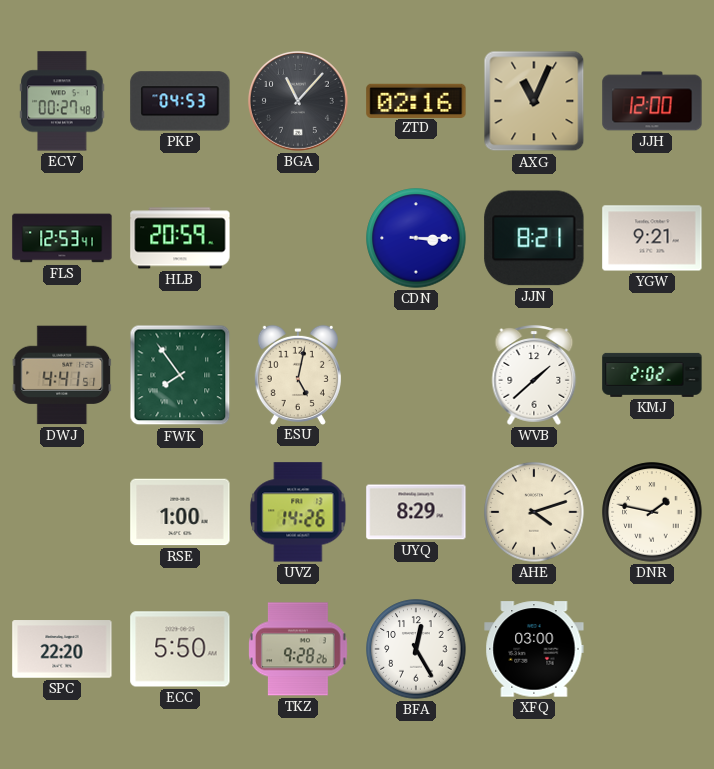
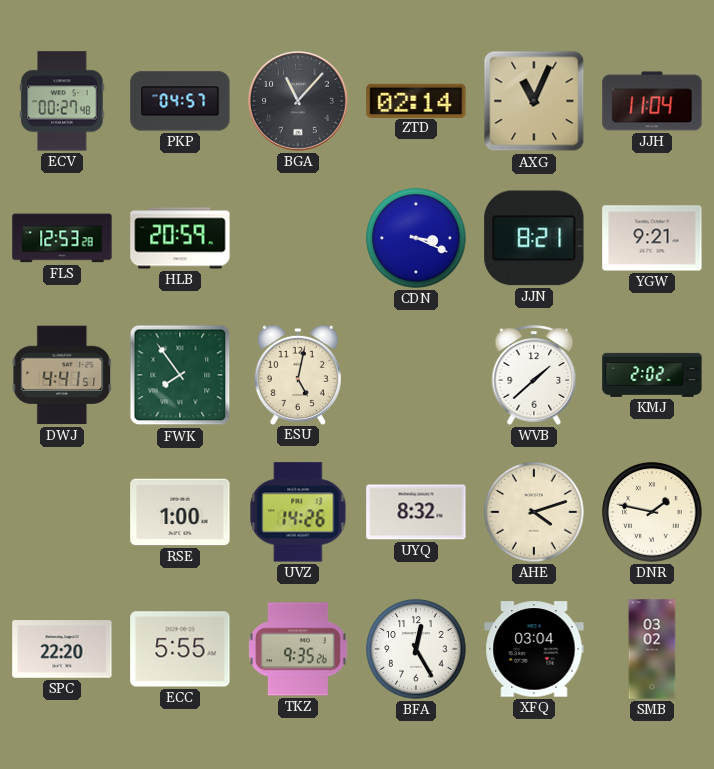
PKP: 04:53 -> 04:57 (180, 101)
ZTD: 02:16 -> 02:14 (416, 100)
JJH: 12:00 -> 11:04 (652, 101)
FLS: 12:53:41 -> 12:53:28 (62, 238)
CDN: 3:15 -> 3:19 (416, 238)
UYQ: 8:29 -> 8:32 (416, 512)
ECC: 5:50 -> 5:55 (180, 649)
TKZ: 9:28 -> 9:35 (299, 649)
XFQ: 03:00 -> 03:04 (534, 649)
SMB: none -> 03:02 (652, 649)
